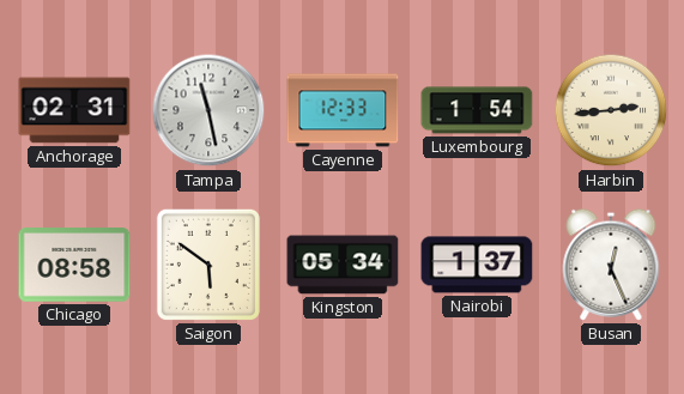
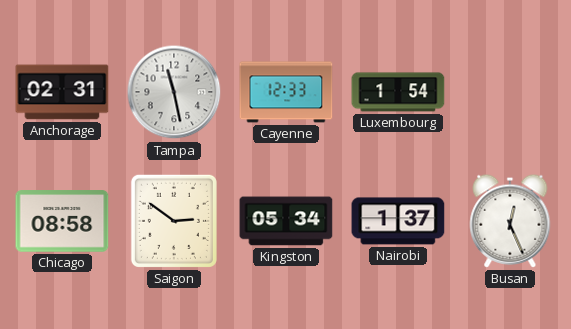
Harbin: 2:44 -> none (611, 110)
Saigon: 5:51 -> 2:51 (174, 221)
